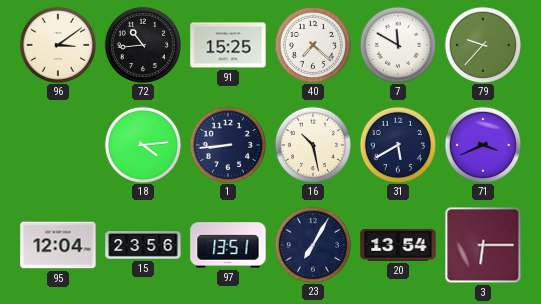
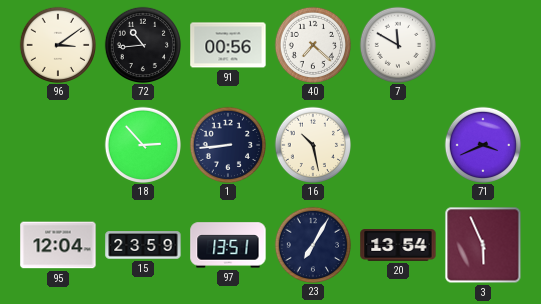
91: 15:25 -> 00:56 (228, 45)
79: 9:37 -> none (482, 44)
18: 4:14 -> 2:53 (142, 144)
31: 5:40 -> none (397, 144)
15: 23:56 -> 23:59 (143, 245)
3: 6:15 -> 5:56 (483, 245)
